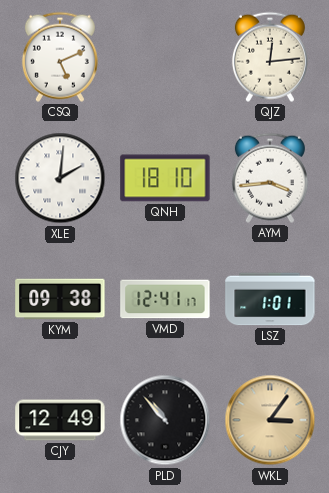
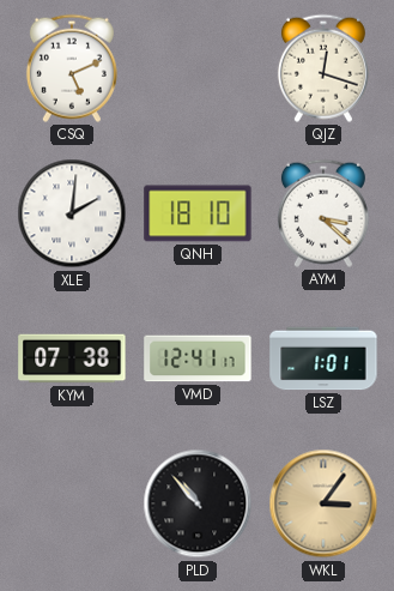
QJZ: 12:14 -> 12:18 (323, 68)
AYM: 3:44 -> 3:22 (323, 213)
KYM: 09:38 -> 07:38 (72, 358)
CJY: 12:49 -> none (60, 420)
